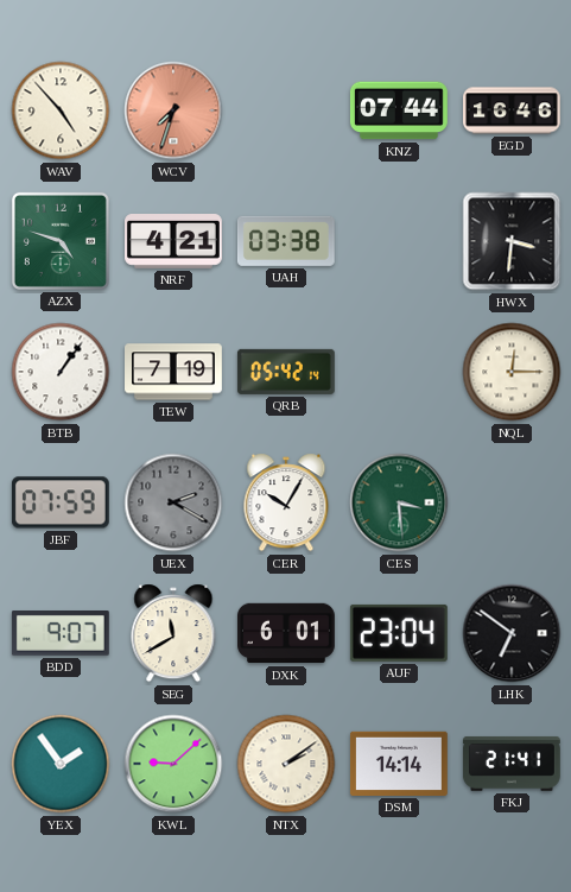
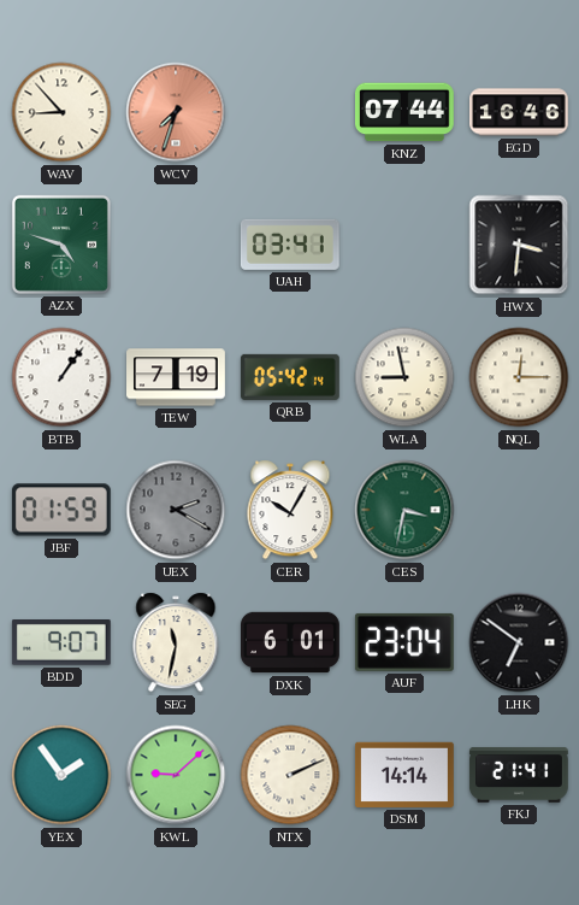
WAV: 4:53 -> 8:53 (61, 112)
NRF: 4:21 -> none (175, 242)
UAH: 03:38 -> 03:41 (290, 245)
WLA: none -> 8:58 (404, 377)
JBF: 07:59 -> 01:59 (61, 510)
CES: 3:29 -> 3:32 (404, 510)
SEG: 11:40 -> 11:32 (176, 642)
NTX: 2:09 -> 2:11 (290, 775)
